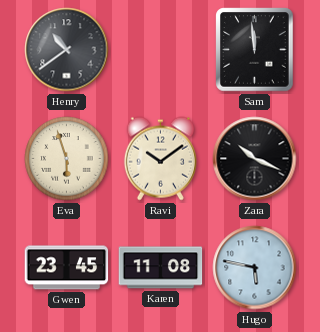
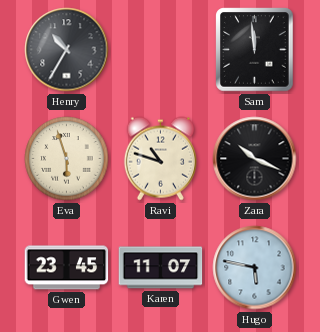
Henry: 10:39 -> 10:35 (67, 50)
Ravi: 10:09 -> 10:48 (160, 159)
Karen: 11:08 -> 11:07 (161, 268)
